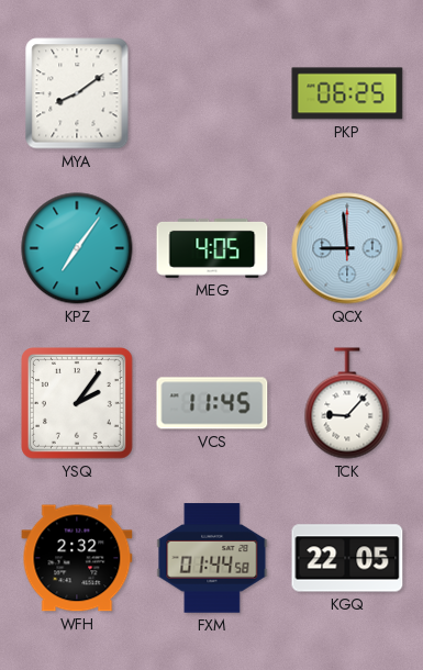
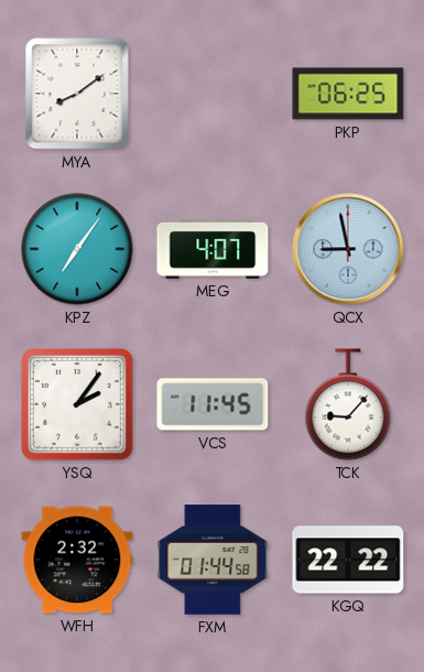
MEG: 4:05 -> 4:07 (213, 249)
QCX: 8:59 -> 8:58 (348, 249)
KGQ: 22:05 -> 22:22 (348, 560)
